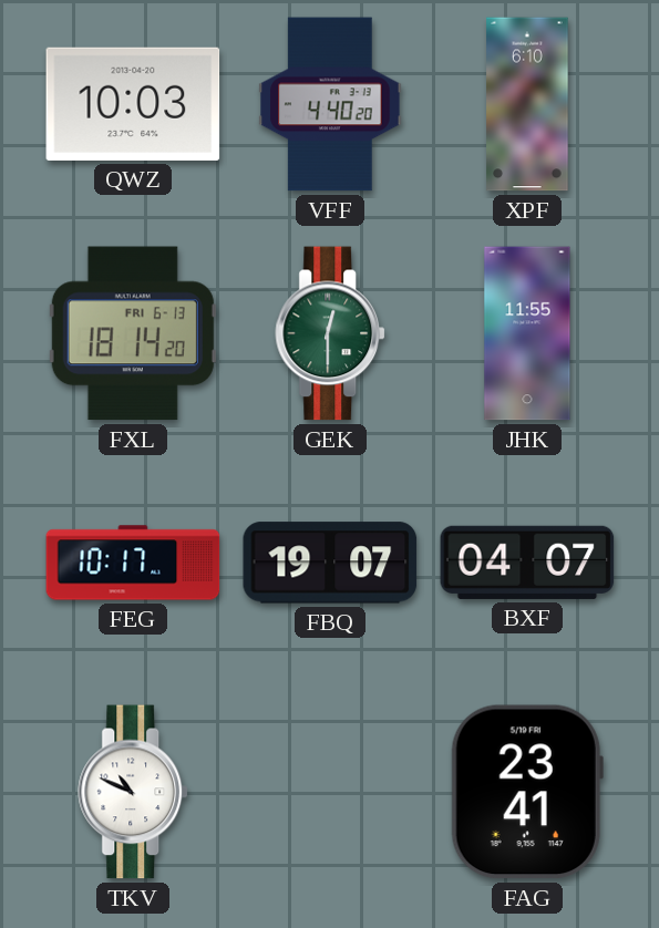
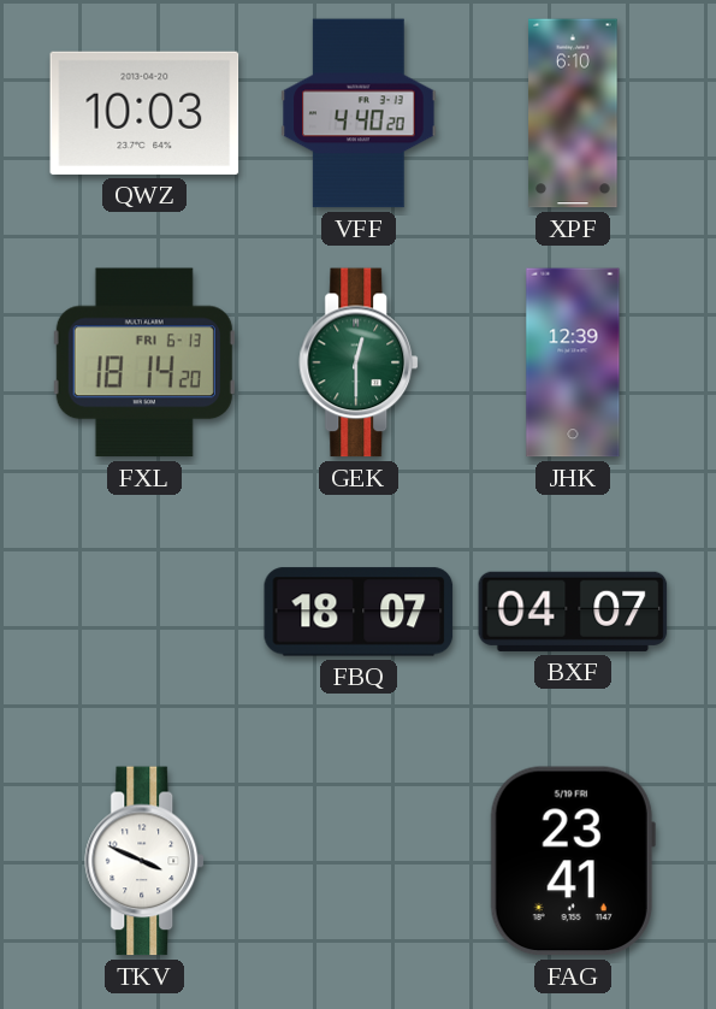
JHK: 11:55 -> 12:39 (573, 362)
FEG: 10:17 -> none (133, 563)
FBQ: 19:07 -> 18:07 (359, 612)
TKV: 10:49 -> 3:49 (146, 861)
